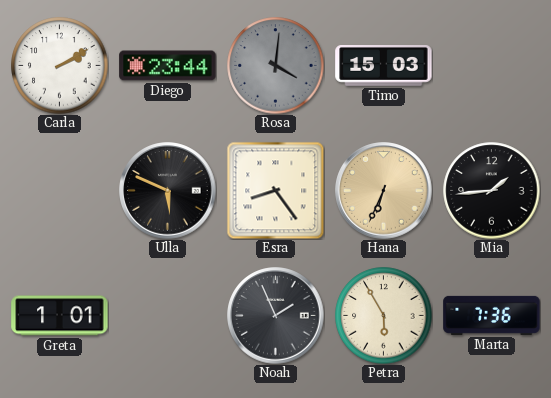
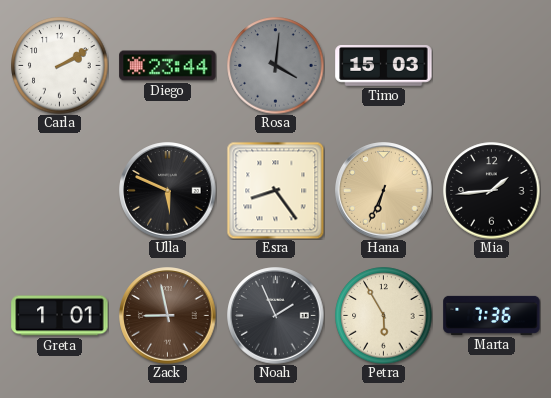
Zack: none -> 8:58 (168, 316)
